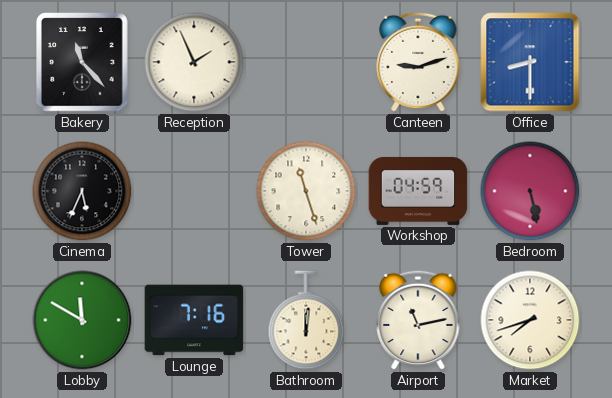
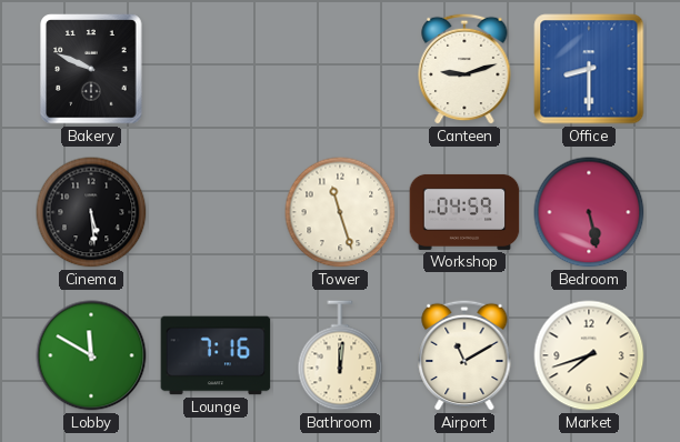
Bakery: 11:23 -> 9:49 (91, 69)
Reception: 1:56 -> none (194, 62)
Cinema: 5:34 -> 5:29 (91, 212)
Airport: 11:13 -> 11:10 (464, 355)
